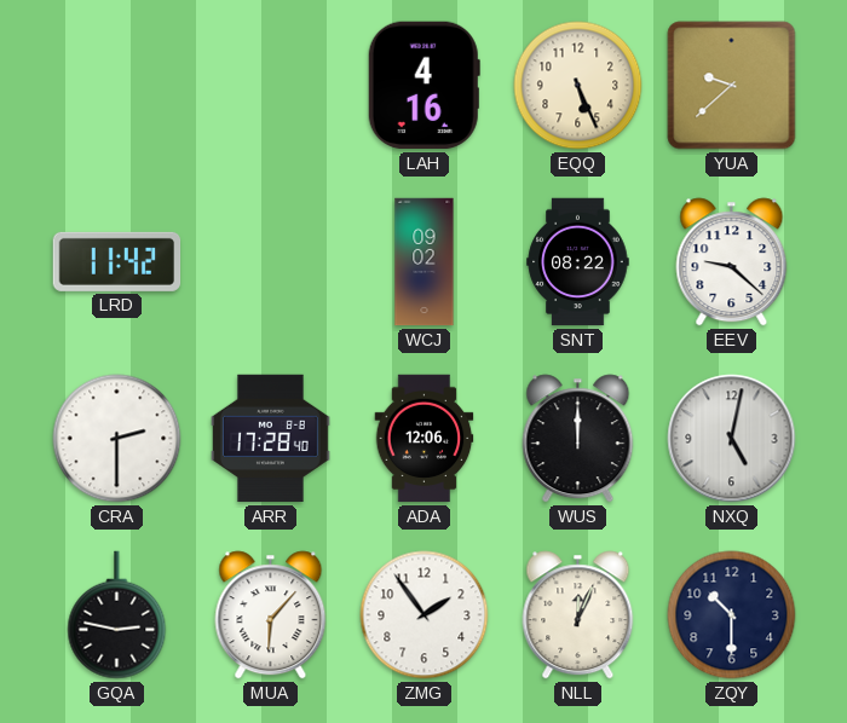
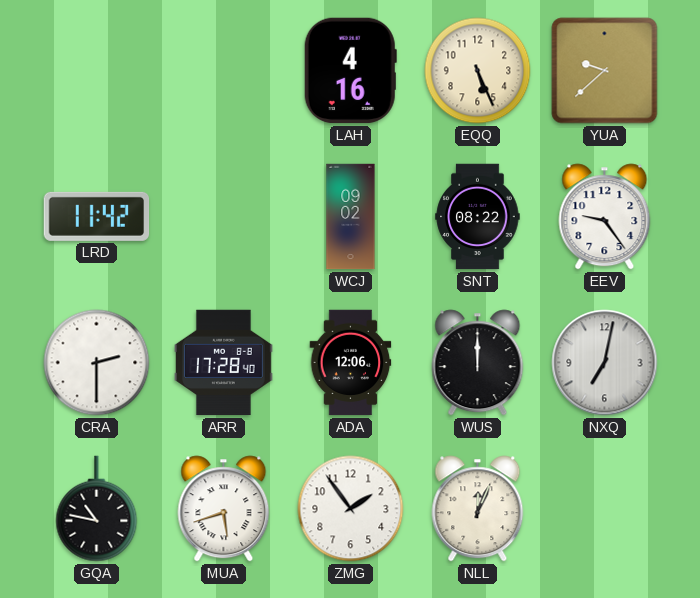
EEV: 9:22 -> 9:24 (605, 217)
NXQ: 5:02 -> 7:02 (605, 363)
GQA: 2:47 -> 10:47 (97, 509)
MUA: 6:07 -> 5:42 (224, 509)
ZQY: 10:30 -> none (732, 615)
